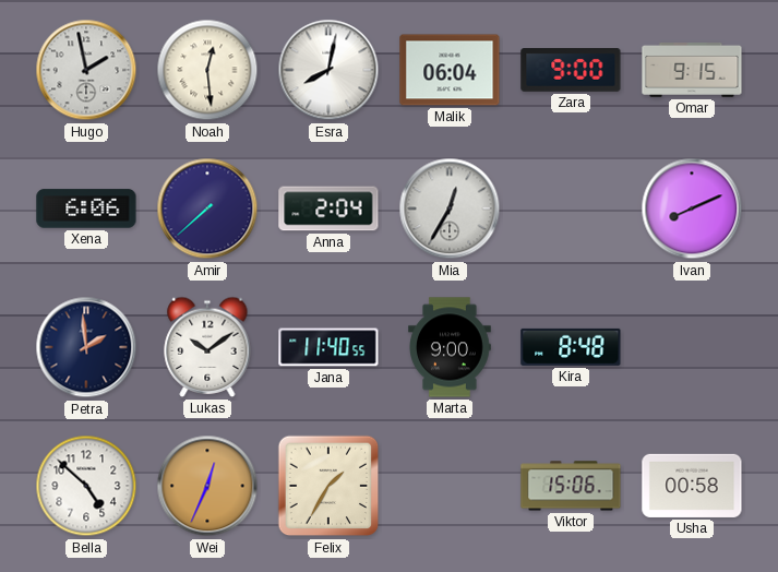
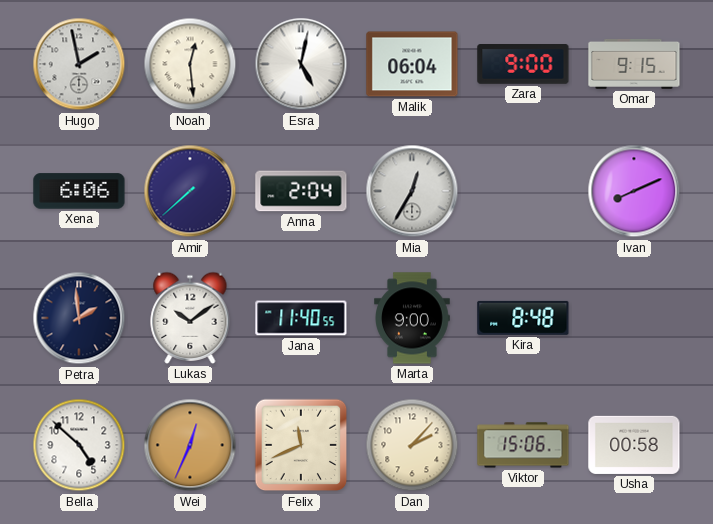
Esra: 8:02 -> 5:02 (301, 64)
Felix: 1:35 -> 11:41 (301, 445)
Dan: none -> 2:07 (412, 445)
